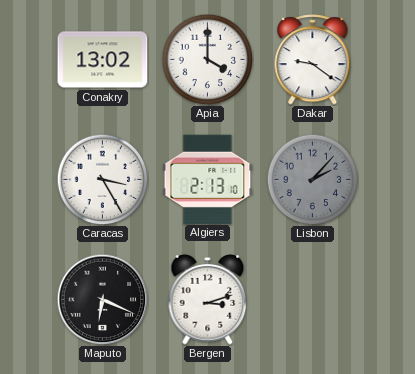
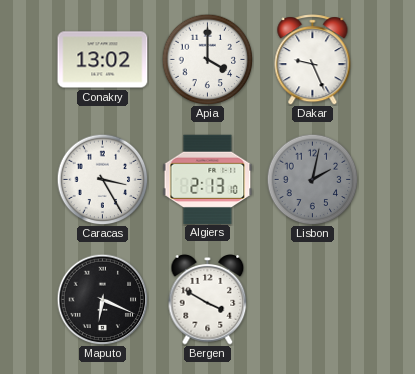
Dakar: 9:21 -> 9:26 (313, 60)
Lisbon: 2:07 -> 2:02 (312, 179)
Bergen: 3:12 -> 3:50 (208, 300)
